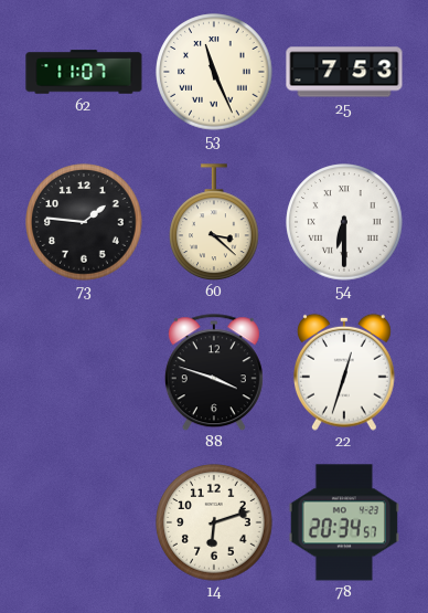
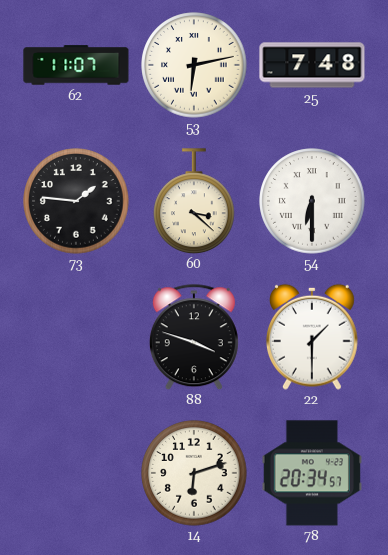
53: 11:26 -> 6:13 (194, 65)
25: 7:53 -> 7:48 (312, 65)
22: 12:33 -> 1:30 (312, 337)
